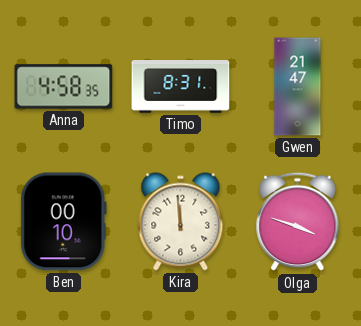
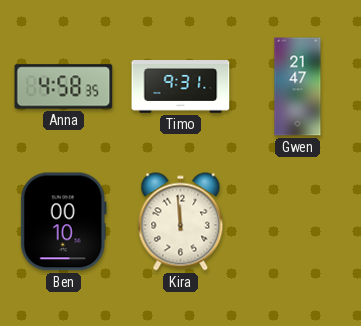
Timo: 8:31 -> 9:31 (181, 87)
Olga: 3:48 -> none (298, 222)
